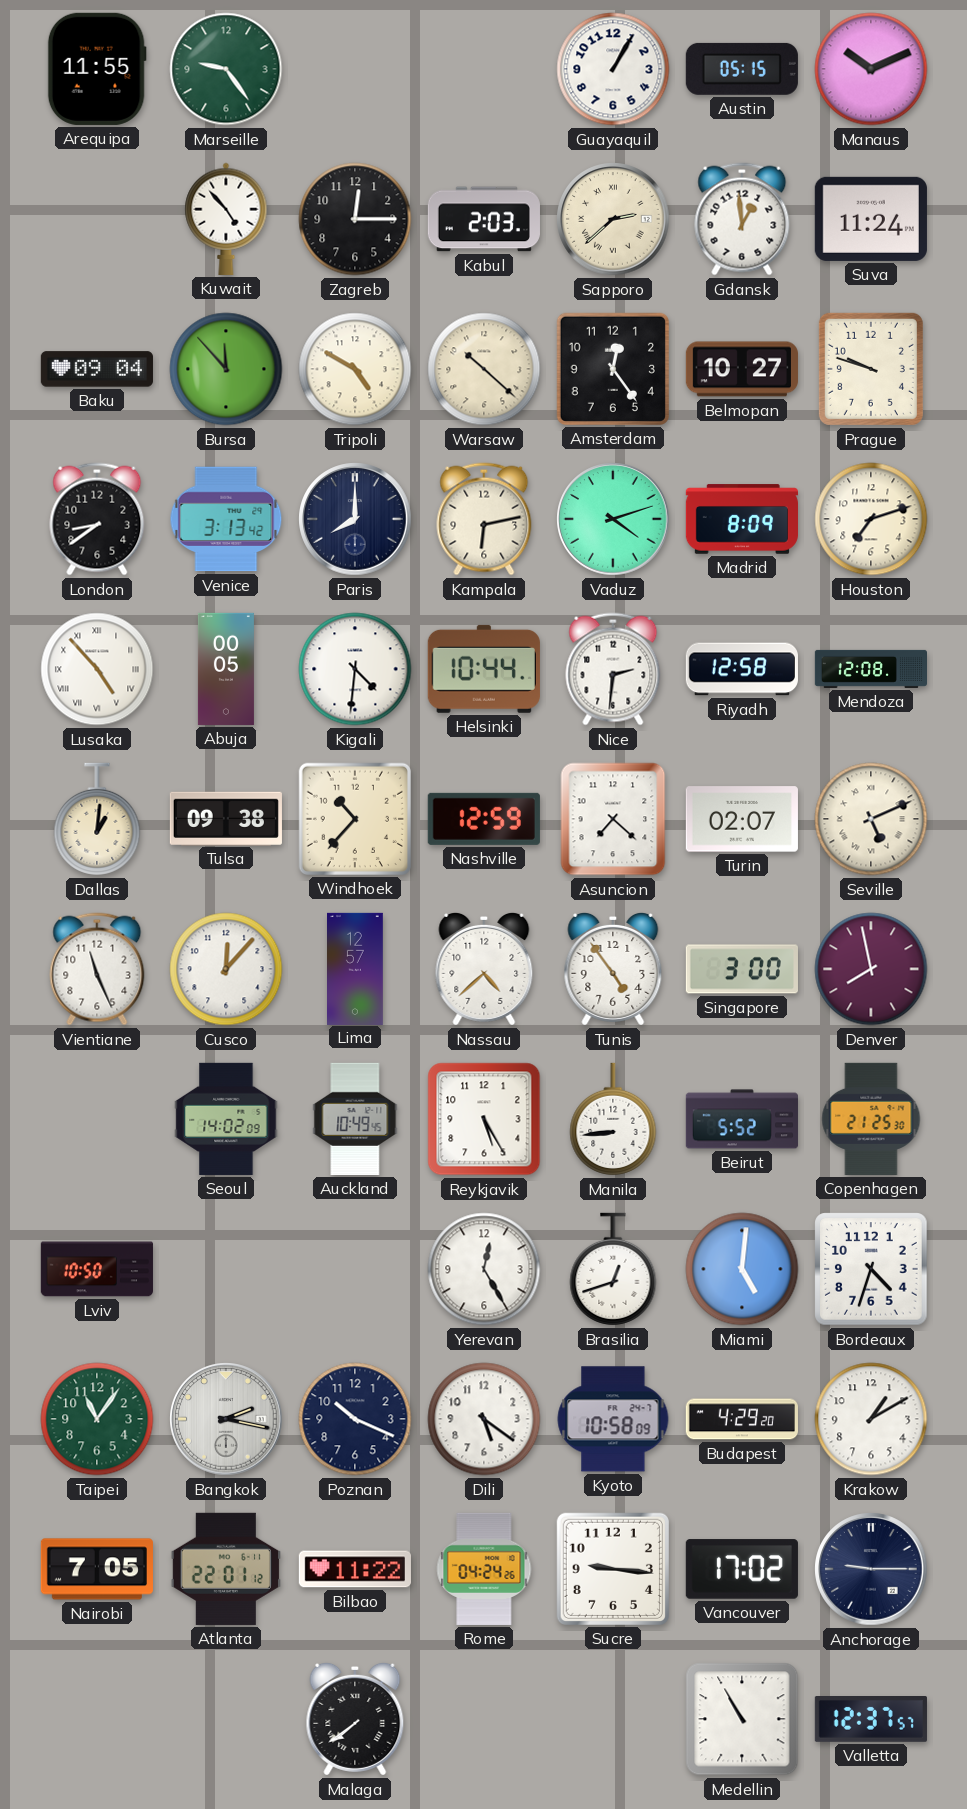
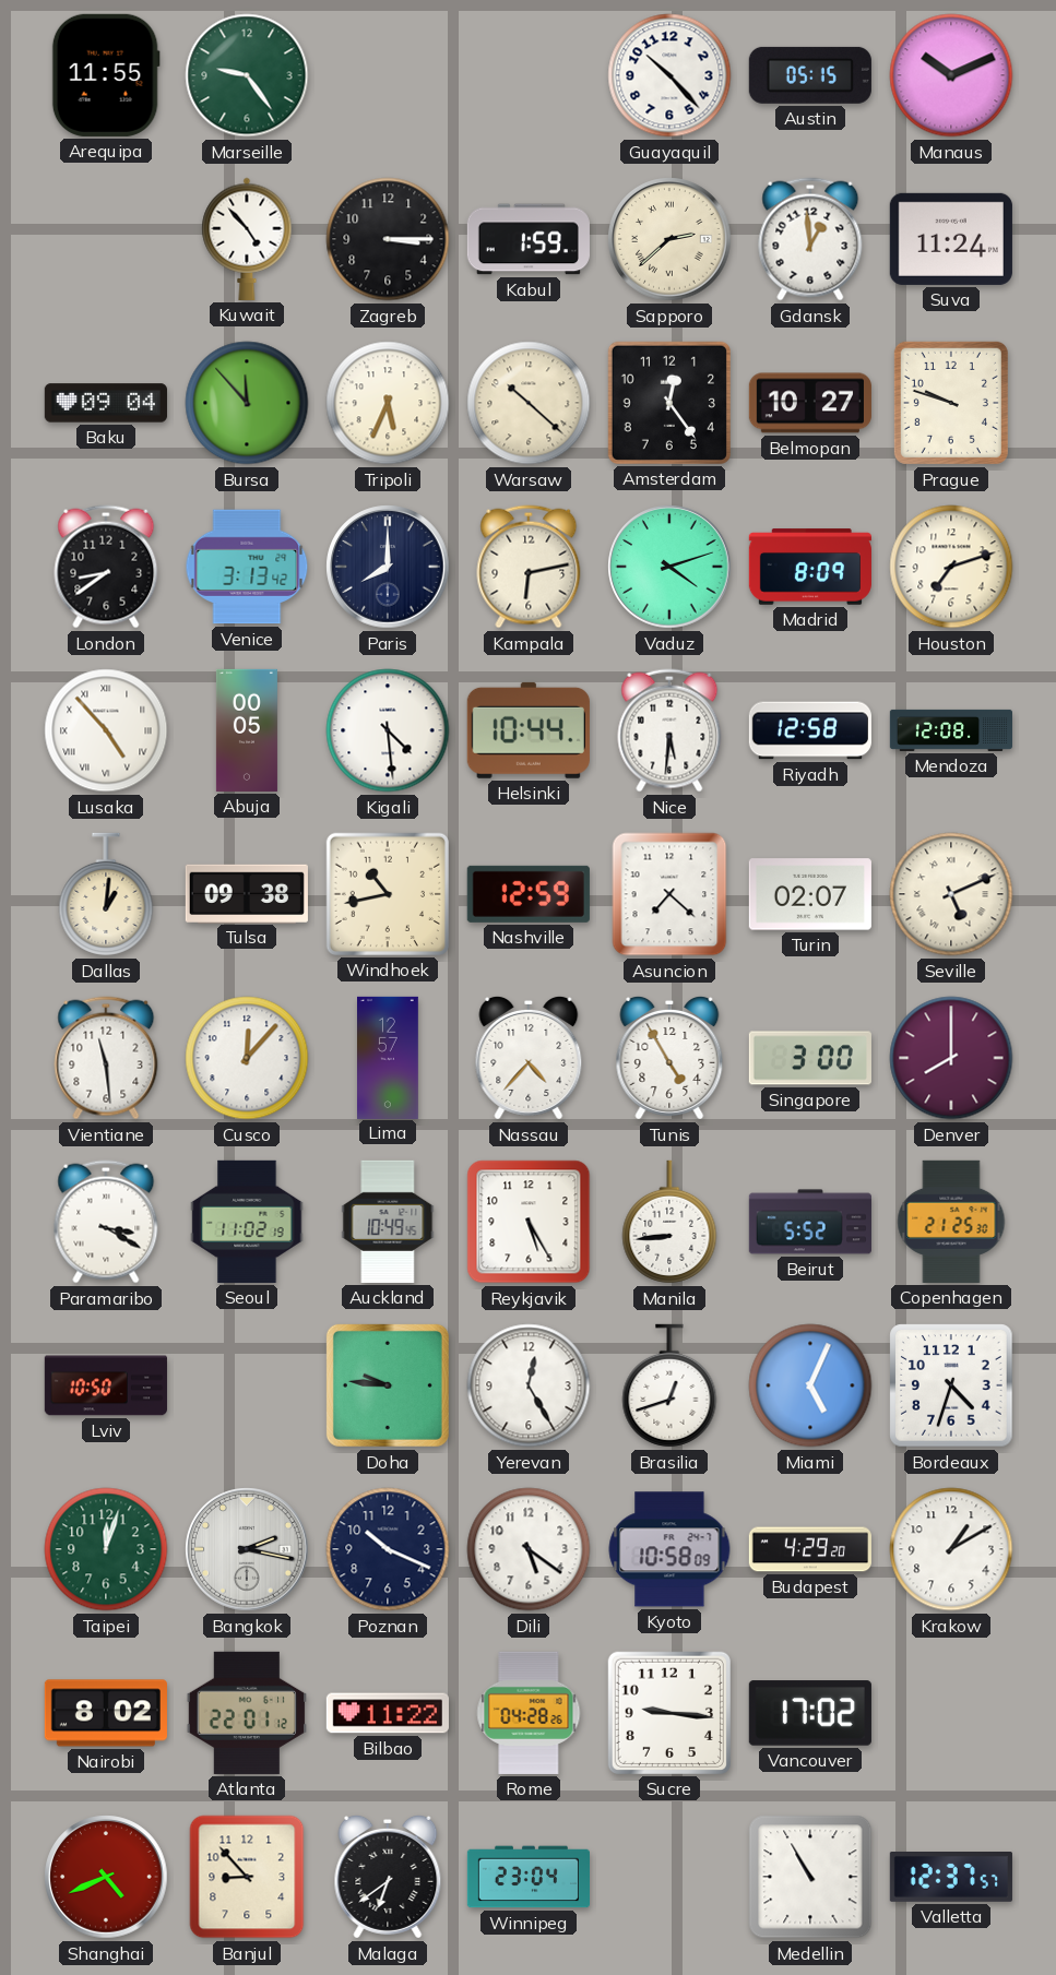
Guayaquil: 1:05 -> 10:23 (669, 75)
Zagreb: 12:15 -> 3:15 (388, 239)
Kabul: 2:03 -> 1:59 (529, 239)
Tripoli: 4:50 -> 5:34 (388, 403)
Kigali: 4:31 -> 4:29 (388, 730)
Nice: 2:31 -> 5:31 (669, 730)
Windhoek: 10:37 -> 10:43 (388, 894)
Vientiane: 11:26 -> 11:29 (106, 1058)
Nassau: 4:38 -> 4:37 (529, 1058)
Tunis: 4:54 -> 4:55 (669, 1058)
Denver: 7:58 -> 8:00 (951, 1058)
Paramaribo: none -> 3:20 (106, 1222)
Seoul: 14:02 -> 11:02 (247, 1222)
Doha: none -> 9:46 (388, 1385)
Miami: 5:01 -> 5:04 (810, 1385)
Taipei: 11:06 -> 12:03 (106, 1549)
Nairobi: 7:05 -> 8:02 (106, 1713)
Rome: 04:24 -> 04:28 (529, 1713)
Anchorage: 9:15 -> none (871, 1569)
Shanghai: none -> 4:41 (106, 1877)
Banjul: none -> 8:53 (247, 1877)
Malaga: 7:39 -> 6:39 (388, 1877)
Winnipeg: none -> 23:04 (527, 1877)
